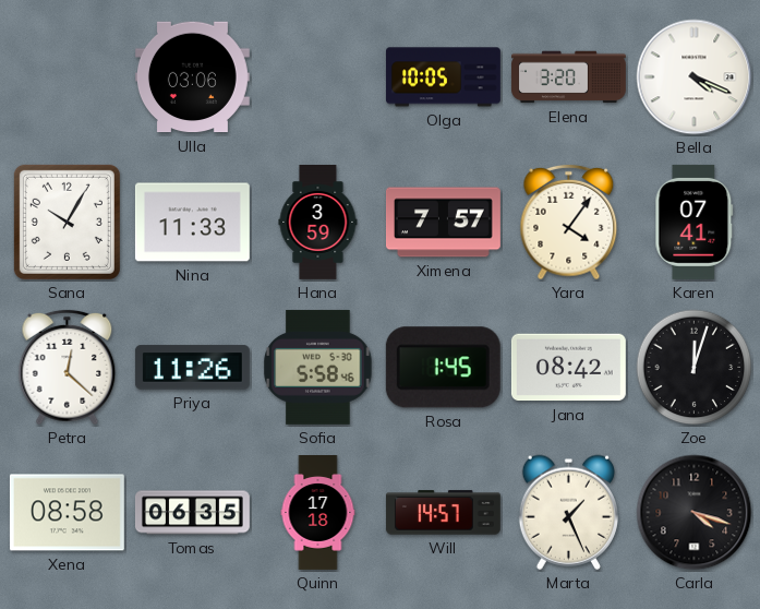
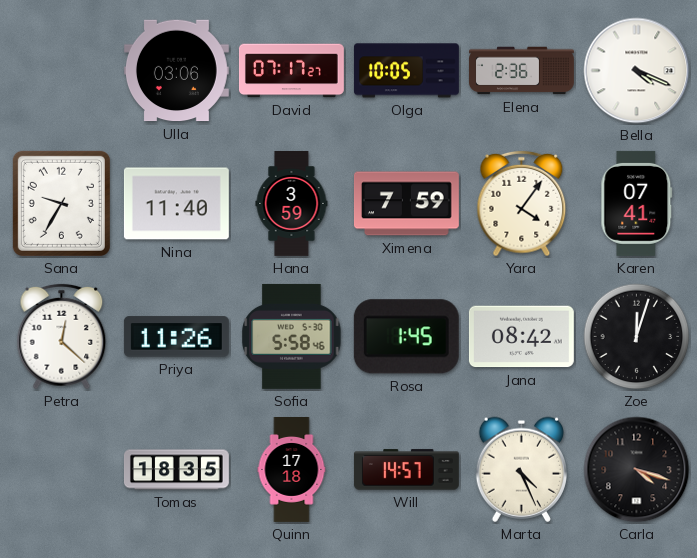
David: none -> 07:17 (291, 71)
Elena: 3:20 -> 2:36 (522, 71)
Sana: 10:05 -> 9:35 (61, 203)
Nina: 11:33 -> 11:40 (176, 204)
Ximena: 7:57 -> 7:59 (406, 204)
Xena: 08:58 -> none (67, 513)
Tomas: 06:35 -> 18:35 (176, 470)
Marta: 1:26 -> 4:26 (521, 469)
